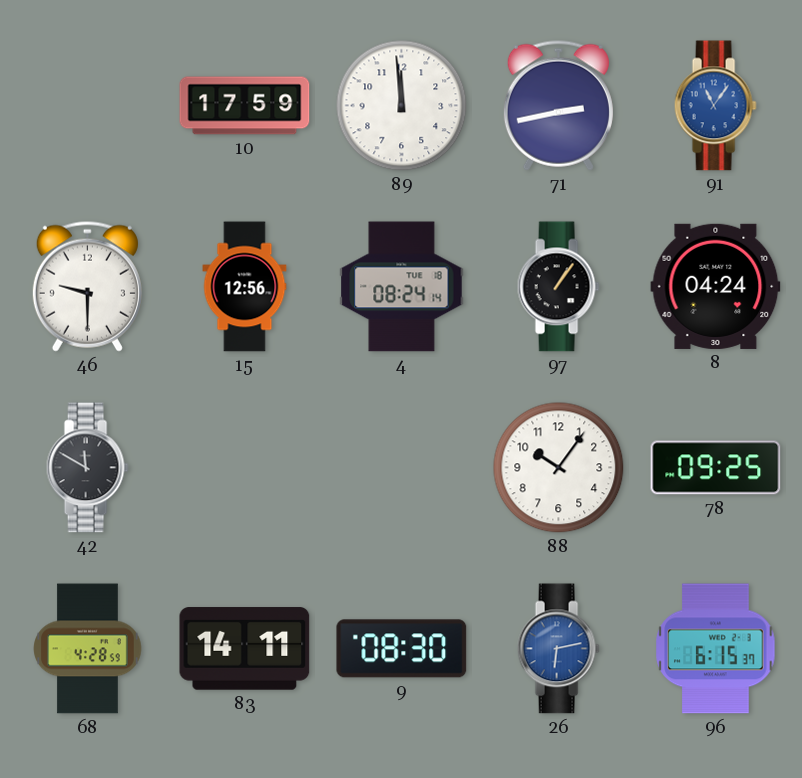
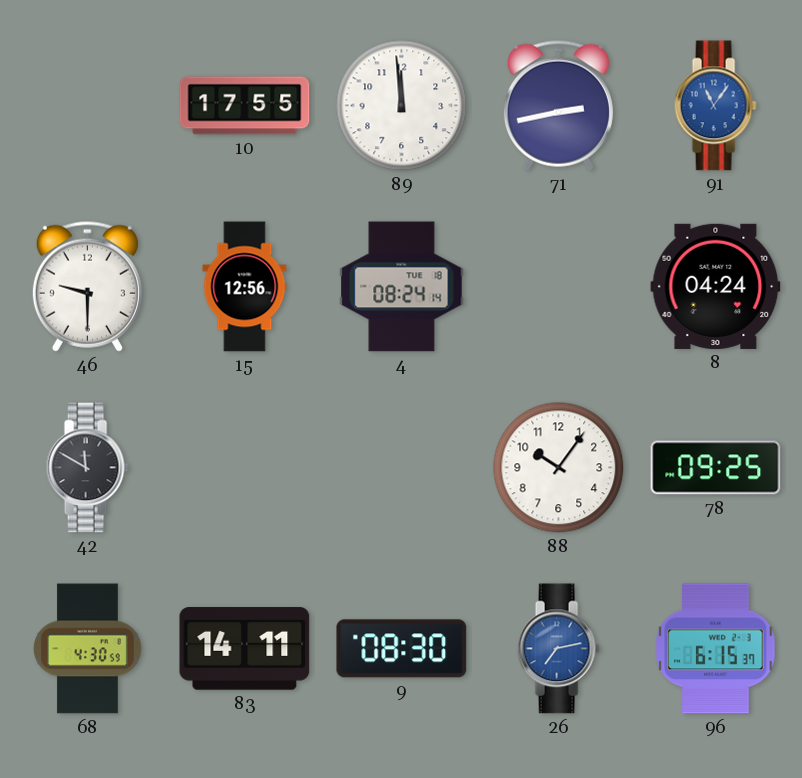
10: 17:59 -> 17:55 (245, 106)
97: 1:06 -> none (558, 287)
68: 4:28 -> 4:30 (88, 649)
26: 6:13 -> 7:13 (558, 649)
